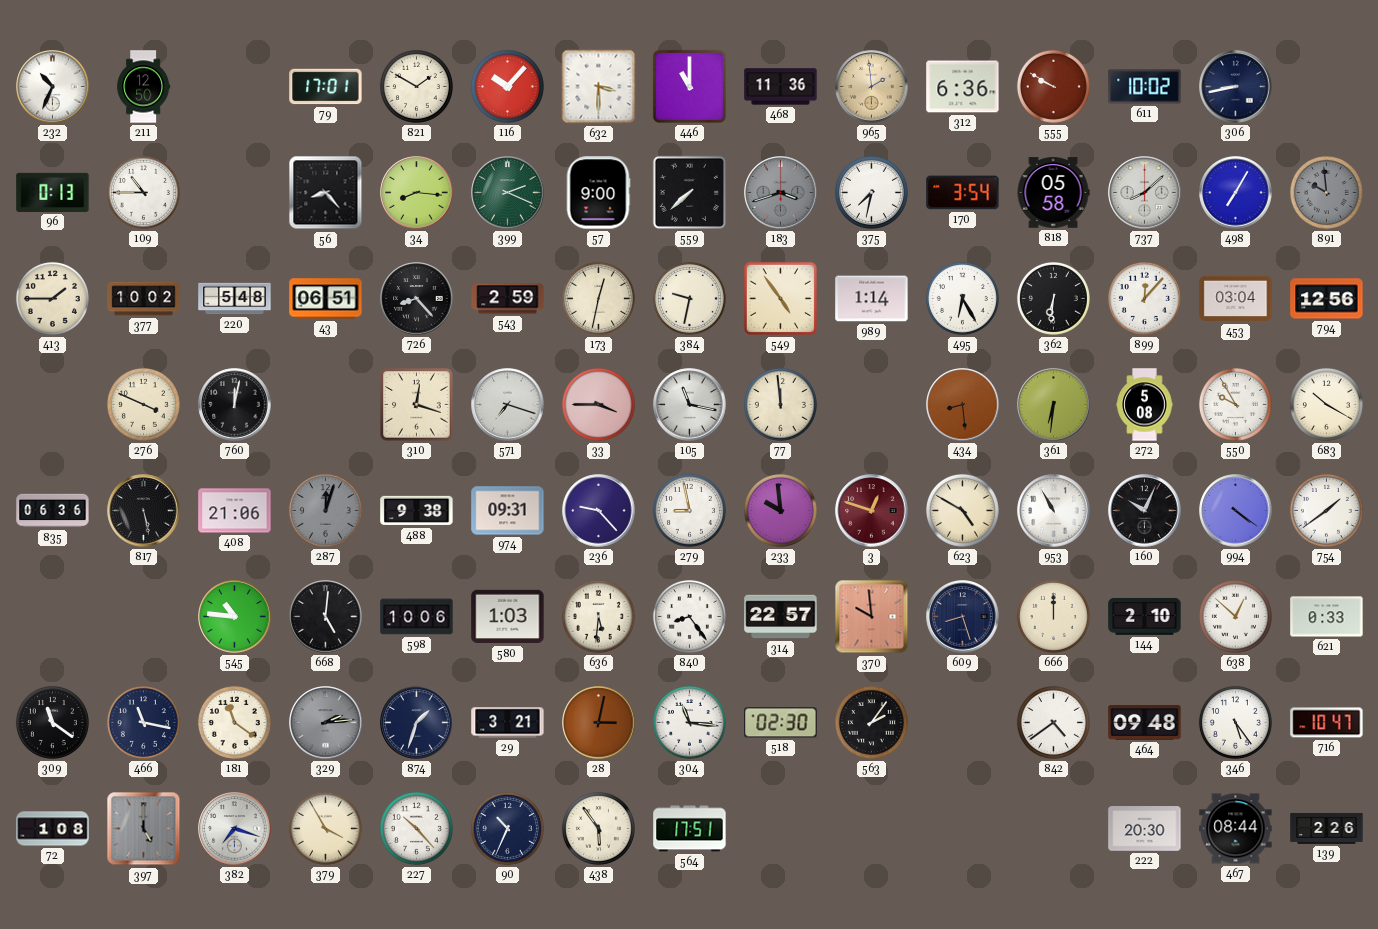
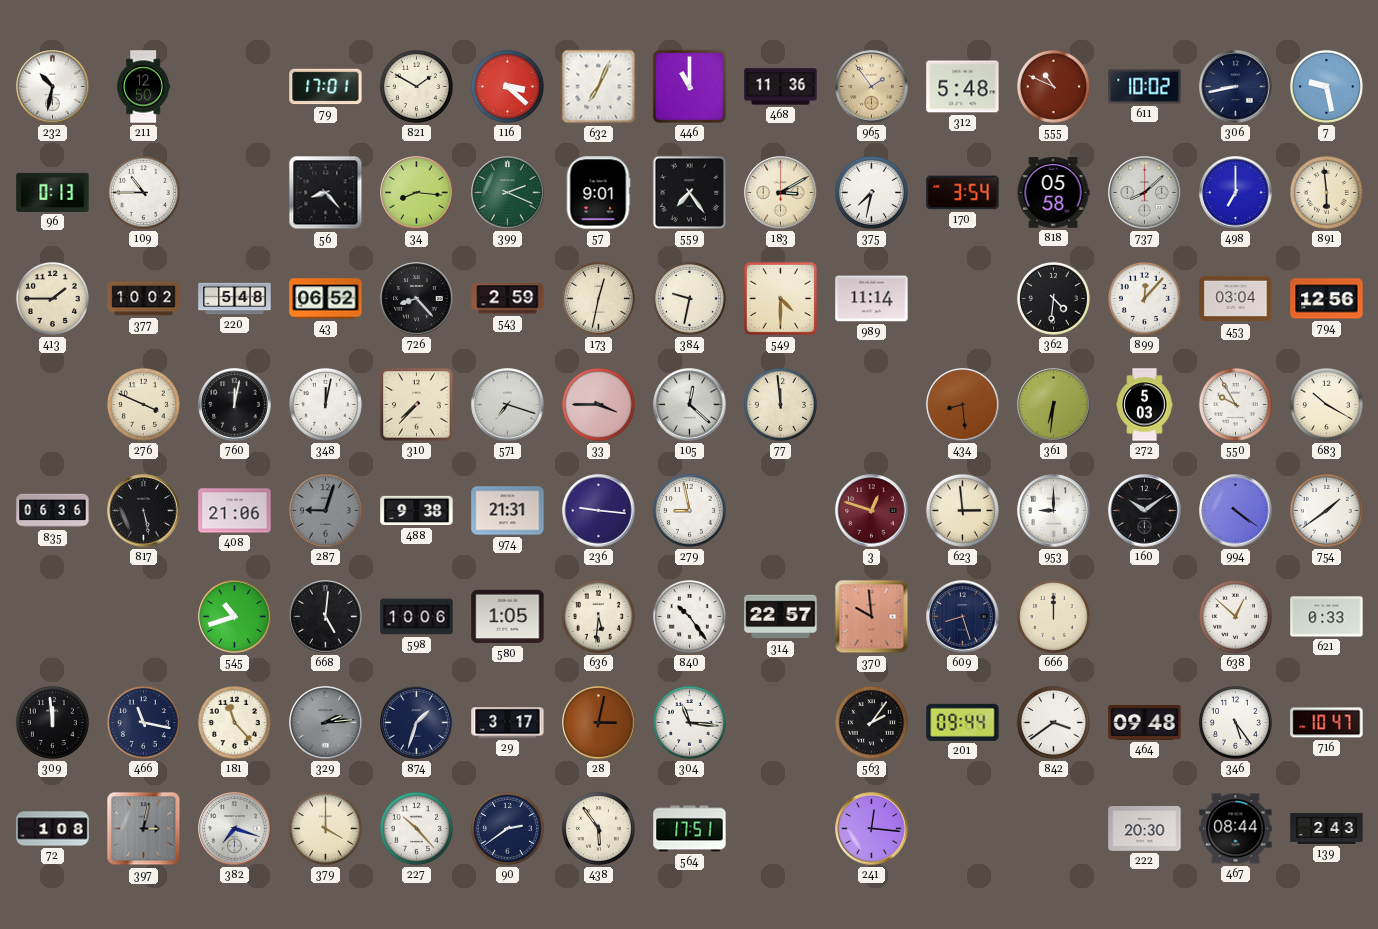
232: 10:34 -> 10:32 (53, 87)
116: 10:07 -> 3:22 (507, 86)
632: 3:30 -> 7:04 (599, 87)
965: 1:59 -> 1:54 (872, 87)
312: 6:36 -> 5:48 (963, 87)
555: 9:50 -> 10:49 (1053, 86)
7: none -> 9:28 (1326, 86)
57: 9:00 -> 9:01 (598, 193)
559: 7:38 -> 7:24 (689, 192)
183: 3:42 -> 3:10 (781, 193)
183 dial: grey -> cream (781, 193)
498: 7:05 -> 7:00 (1236, 193)
891: 9:59 -> 5:59 (1326, 192)
891 dial: grey -> cream (1326, 192)
43: 06:51 -> 06:52 (326, 299)
549: 4:54 -> 4:30 (780, 298)
989: 1:14 -> 11:14 (872, 299)
495: 6:25 -> none (962, 298)
362: 6:31 -> 4:31 (1053, 298)
348: none -> 12:02 (325, 404)
310: 12:18 -> 7:37 (417, 405)
105: 11:17 -> 12:22 (690, 405)
272: 5:08 -> 5:03 (1145, 405)
287: 12:03 -> 9:03 (325, 510)
974: 09:31 -> 21:31 (508, 511)
236: 9:23 -> 9:16 (599, 511)
233: 9:59 -> none (780, 510)
623: 4:50 -> 2:59 (962, 510)
953: 10:55 -> 9:00 (1054, 511)
160: 10:04 -> 10:09 (1145, 511)
545: 10:46 -> 10:42 (235, 617)
580: 1:03 -> 1:05 (508, 617)
840: 8:24 -> 10:24 (689, 616)
144: 2:10 -> none (1145, 616)
309: 11:21 -> 11:59 (52, 722)
181: 11:21 -> 11:23 (234, 722)
29: 3:21 -> 3:17 (508, 723)
518: 02:30 -> none (781, 723)
201: none -> 09:44 (963, 722)
842: 4:39 -> 3:39 (1053, 722)
397: 5:00 -> 3:02 (144, 829)
379: 3:55 -> 4:00 (325, 828)
90: 10:34 -> 2:39 (507, 828)
241: none -> 12:16 (872, 829)
139: 2:26 -> 2:43 (1327, 828)
